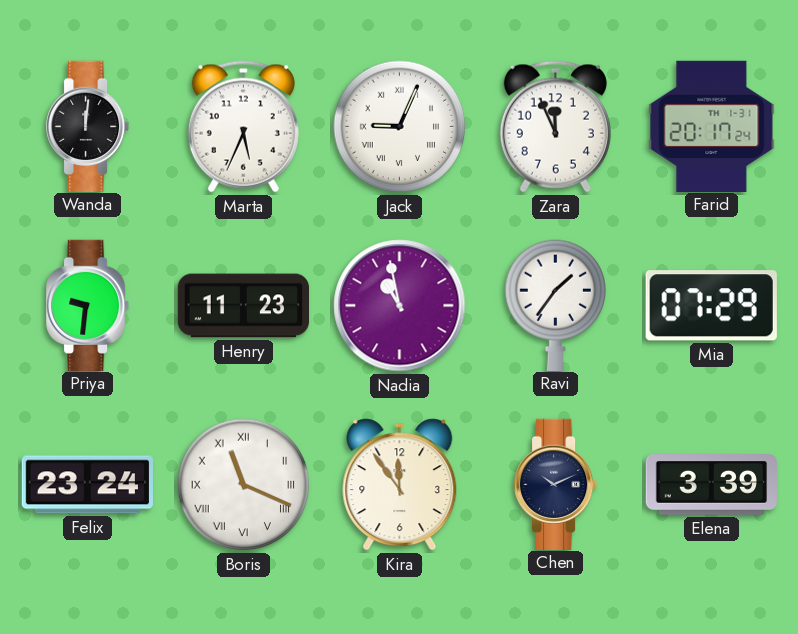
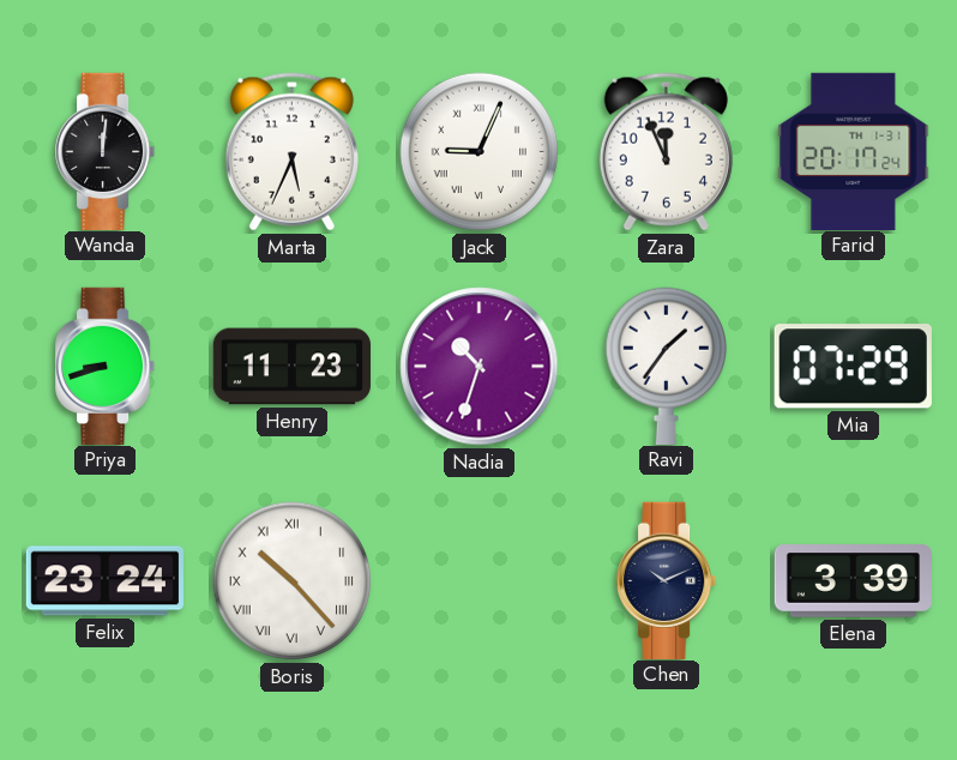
Priya: 9:31 -> 8:42 (107, 366)
Nadia: 10:58 -> 10:33 (480, 367)
Boris: 11:19 -> 10:23 (293, 581)
Kira: 11:54 -> none (400, 485)
